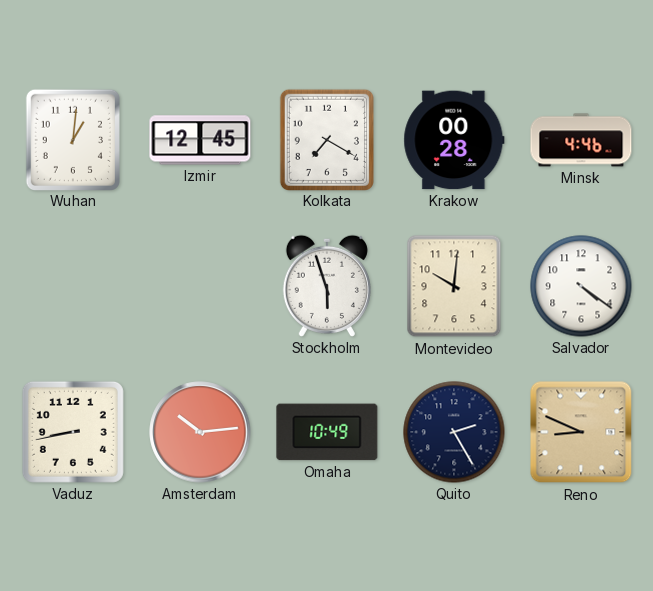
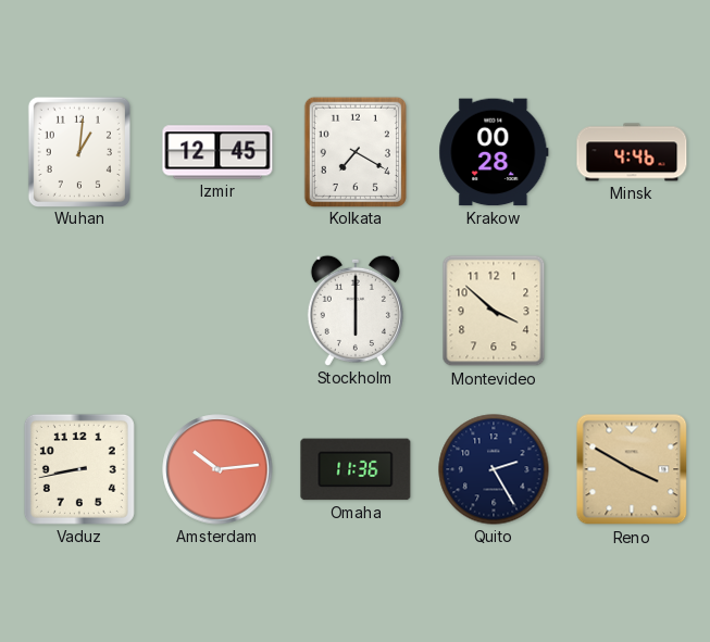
Stockholm: 5:57 -> 6:00 (356, 311)
Montevideo: 10:01 -> 3:52 (494, 311)
Salvador: 4:21 -> none (581, 286)
Omaha: 10:49 -> 11:36 (356, 469)
Reno: 8:49 -> 3:50 (632, 469)
